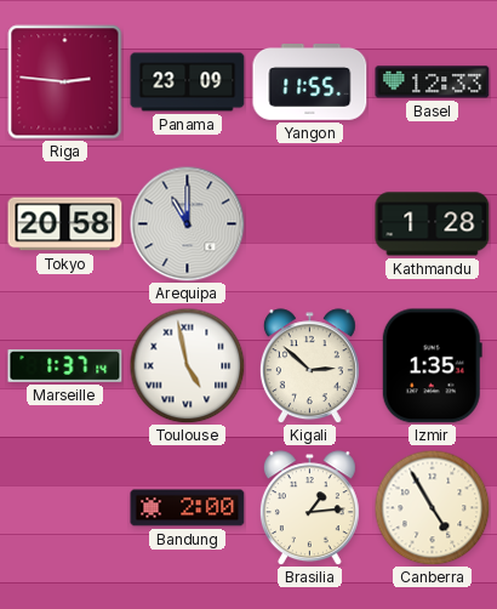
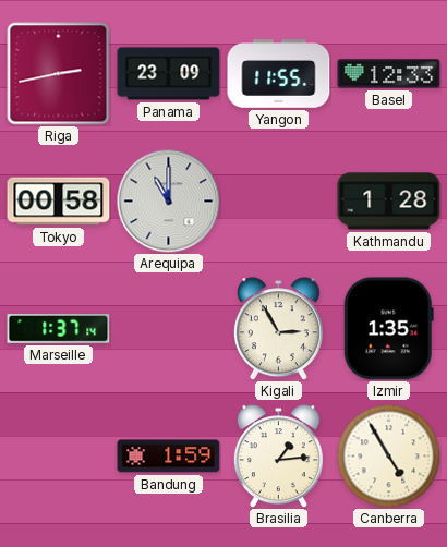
Riga: 2:46 -> 2:43 (59, 74)
Tokyo: 20:58 -> 00:58 (59, 202)
Toulouse: 4:58 -> none (187, 365)
Kigali: 2:52 -> 2:55 (278, 329)
Bandung: 2:00 -> 1:59 (169, 457)
